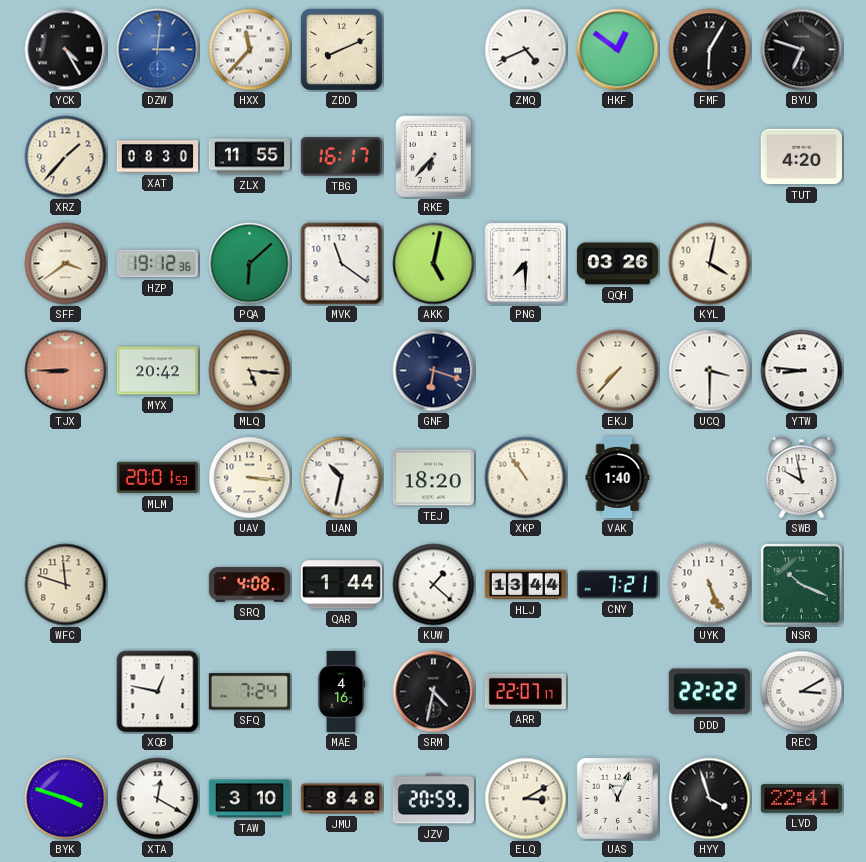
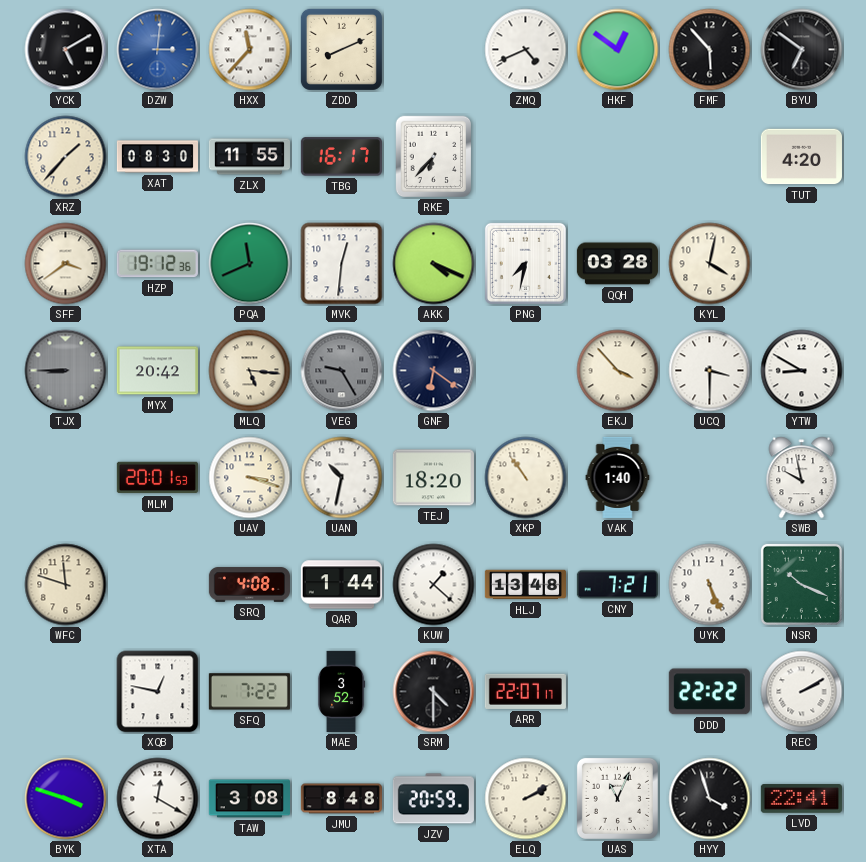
YCK: 4:25 -> 5:10 (66, 50)
FMF: 6:05 -> 5:53 (710, 50)
BYU: 6:48 -> 6:51 (802, 50)
PQA: 6:08 -> 11:41 (250, 264)
MVK: 11:21 -> 12:31 (342, 264)
AKK: 5:02 -> 4:19 (434, 264)
PNG: 7:30 -> 7:32 (525, 263)
QQH: 03:26 -> 03:28 (617, 264)
TJX dial: salmon -> grey (66, 371)
VEG: none -> 9:25 (342, 371)
GNF: 6:18 -> 6:21 (434, 371)
EKJ: 7:37 -> 3:53 (618, 371)
YTW: 8:46 -> 8:50 (802, 371)
UAV: 3:16 -> 3:18 (250, 478)
HLJ: 13:44 -> 13:48 (525, 585)
SFQ: 7:24 -> 7:22 (249, 692)
MAE: 4:16 -> 3:52 (341, 691)
SRM: 4:32 -> 4:30 (434, 692)
REC: 3:10 -> 2:10 (802, 692)
TAW: 3:10 -> 3:08 (249, 799)
ELQ: 3:10 -> 2:10 (526, 799)
